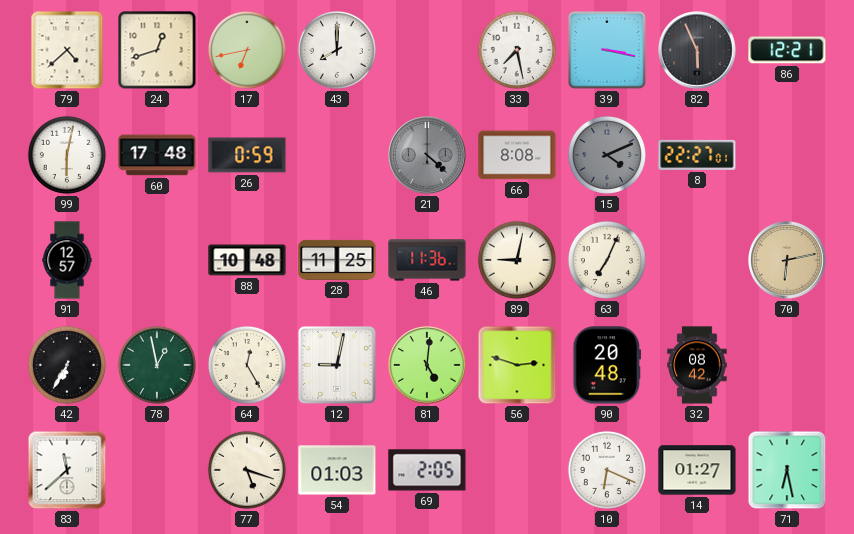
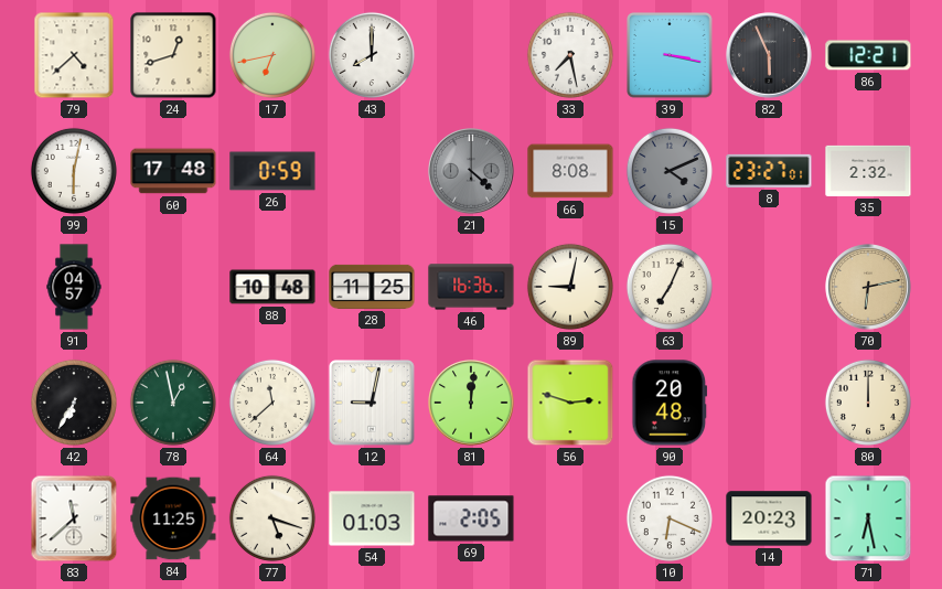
8: 22:27 -> 23:27 (769, 171)
35: none -> 2:32 (868, 171)
91: 12:57 -> 04:57 (74, 287)
46: 11:36 -> 16:36 (471, 287)
64: 12:25 -> 11:38 (272, 403)
81: 5:01 -> 12:01 (471, 403)
32: 08:42 -> none (697, 365)
80: none -> 12:00 (868, 403)
84: none -> 11:25 (173, 518)
14: 01:27 -> 20:23 (769, 518)
